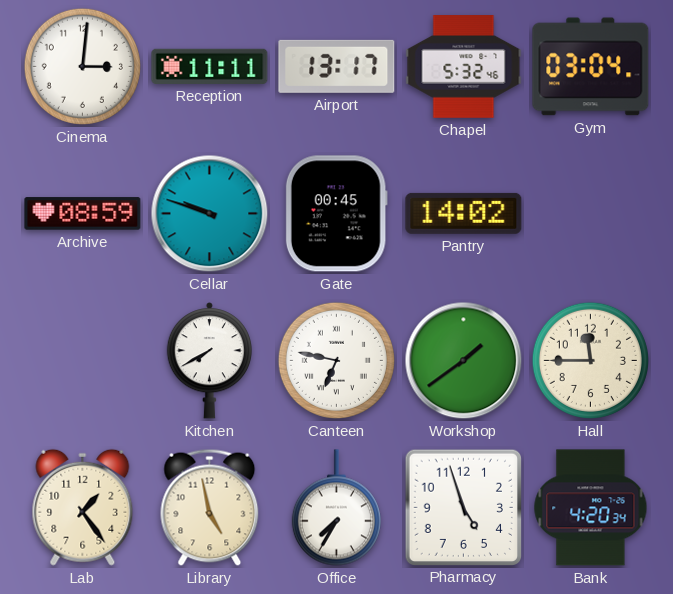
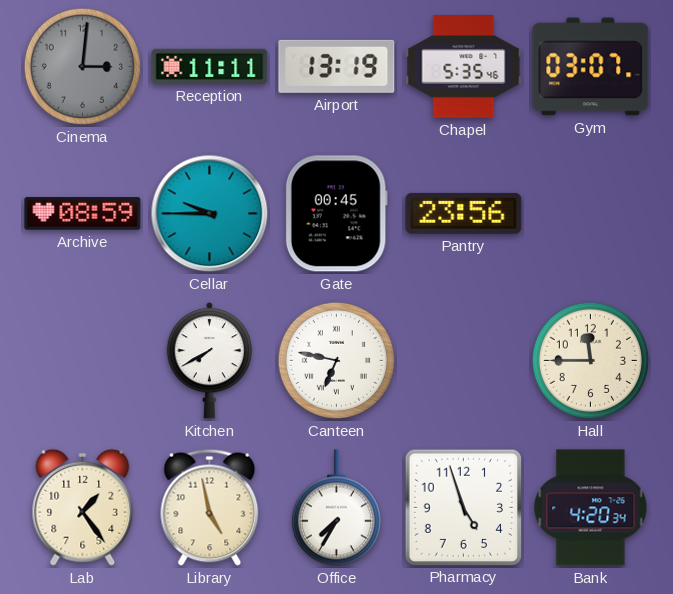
Cinema dial: white -> grey (82, 66)
Airport: 13:17 -> 13:19 (337, 66)
Chapel: 5:32 -> 5:35 (464, 67)
Gym: 03:04 -> 03:07 (591, 67)
Cellar: 9:48 -> 9:45 (210, 214)
Pantry: 14:02 -> 23:56 (464, 213)
Workshop: 1:39 -> none (464, 361)
